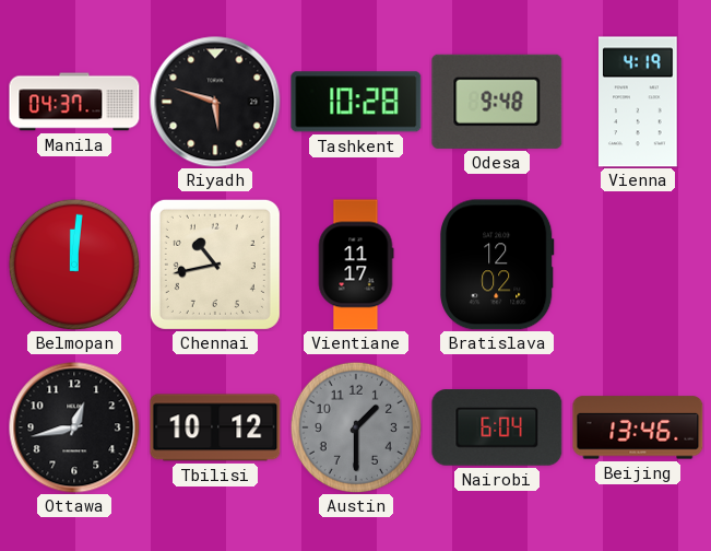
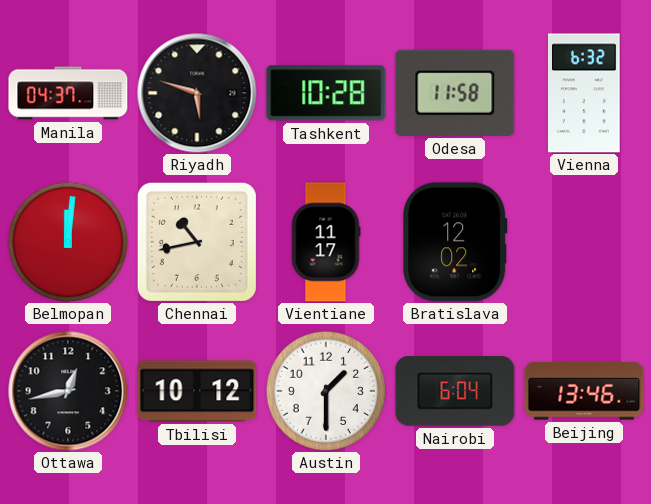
Odesa: 9:48 -> 11:58 (455, 93)
Vienna: 4:19 -> 6:32 (585, 93)
Austin dial: grey -> white (325, 390)
